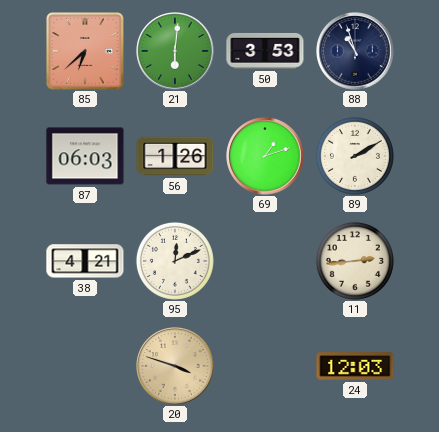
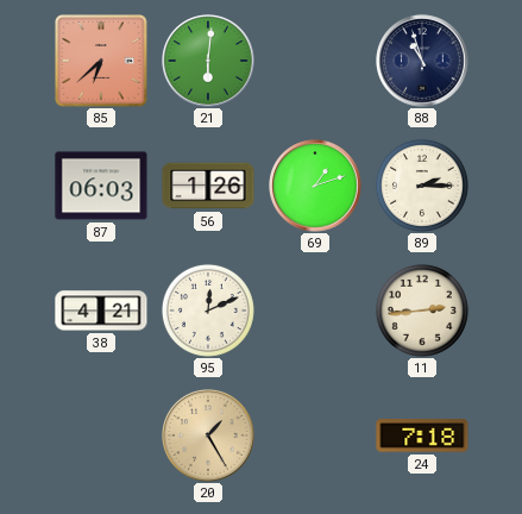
50: 3:53 -> none (265, 51)
89: 2:10 -> 2:15 (422, 186)
20: 3:48 -> 1:25 (208, 435)
24: 12:03 -> 7:18 (422, 435)
